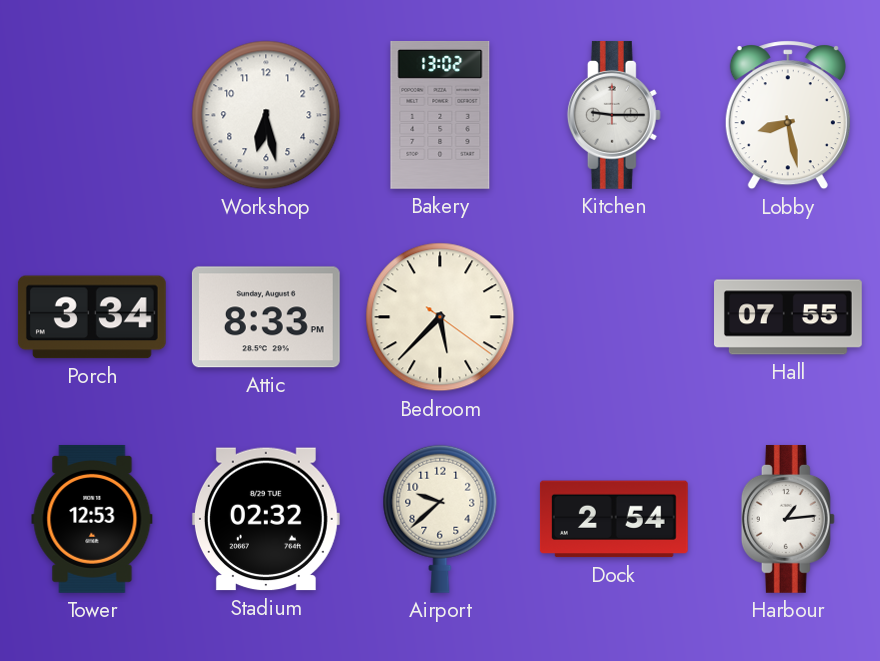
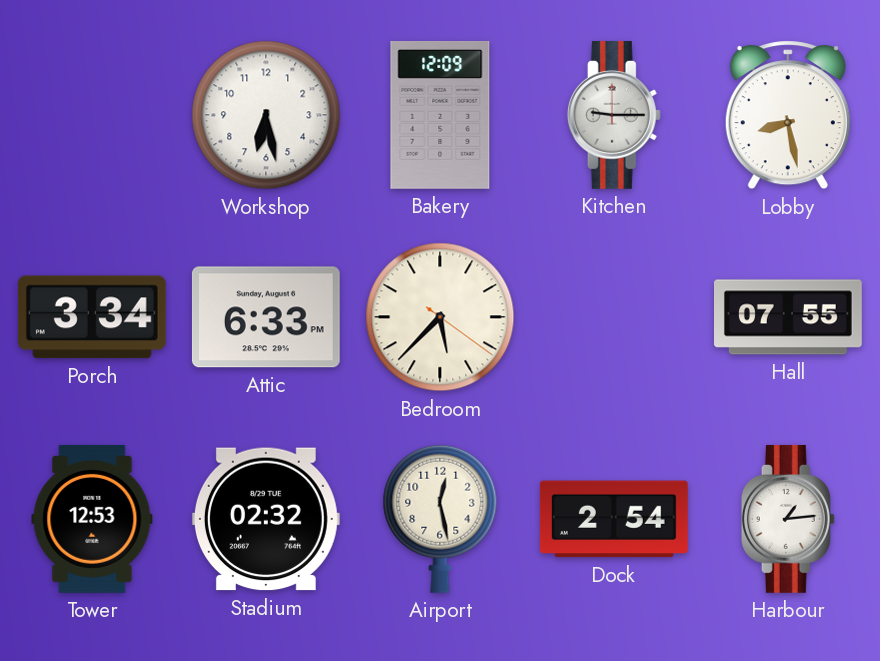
Bakery: 13:02 -> 12:09 (440, 115)
Attic: 8:33 -> 6:33 (266, 317)
Airport: 9:38 -> 12:28 (440, 519)
